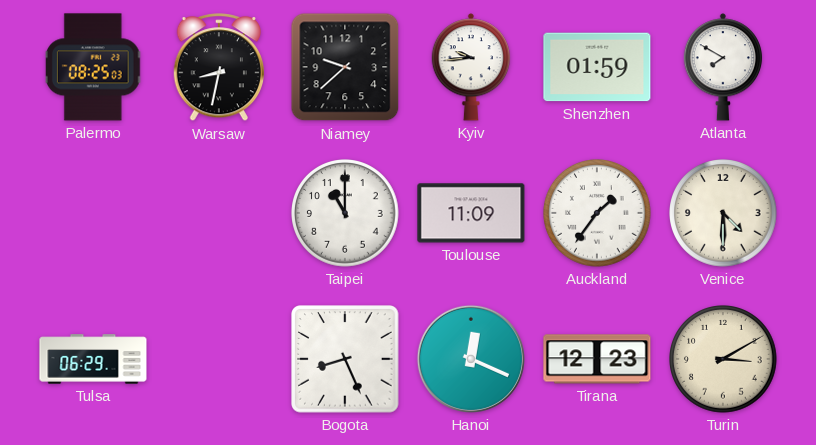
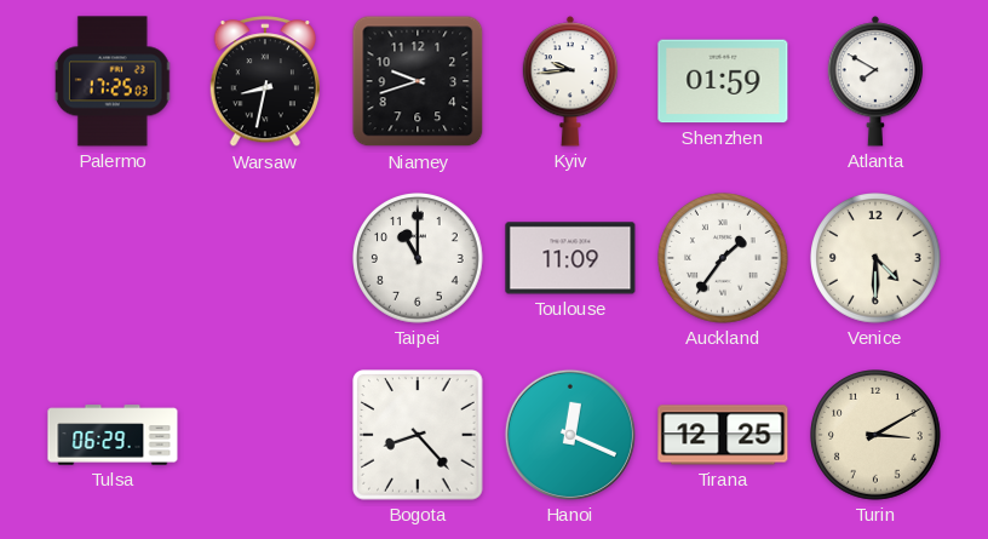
Palermo: 08:25 -> 17:25 (113, 81)
Niamey: 9:38 -> 9:42 (418, 81)
Bogota: 8:26 -> 8:23 (418, 435)
Tirana: 12:23 -> 12:25 (723, 435)
